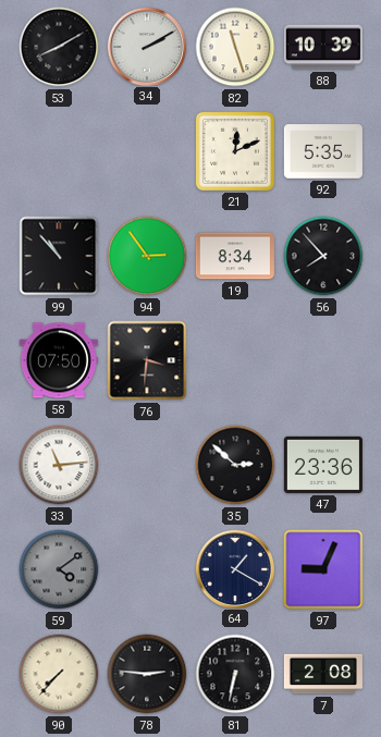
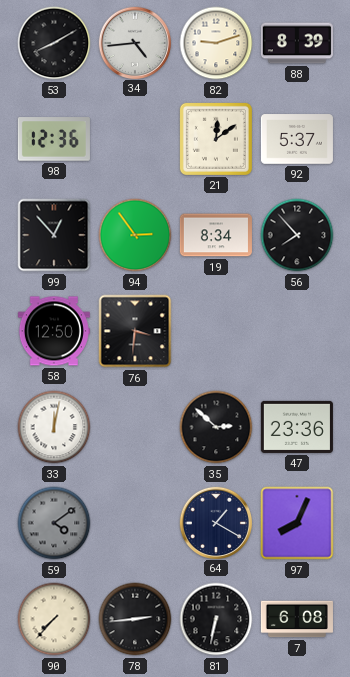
34: 2:10 -> 4:44 (134, 42)
82: 11:27 -> 9:12 (216, 43)
88: 10:39 -> 8:39 (297, 43)
98: none -> 12:36 (54, 139)
21: 12:11 -> 12:09 (216, 139)
92: 5:35 -> 5:37 (297, 139)
99: 10:53 -> 12:53 (54, 235)
58: 07:50 -> 12:50 (54, 331)
33: 11:14 -> 12:02 (54, 427)
97: 9:04 -> 8:04 (297, 523)
78: 2:46 -> 2:44 (135, 619)
7: 2:08 -> 6:08 (297, 619)
